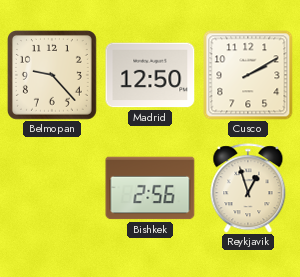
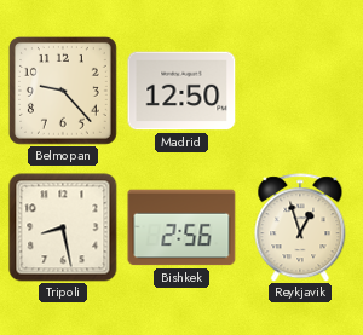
Cusco: 2:10 -> none (248, 75)
Tripoli: none -> 8:28 (63, 227)
